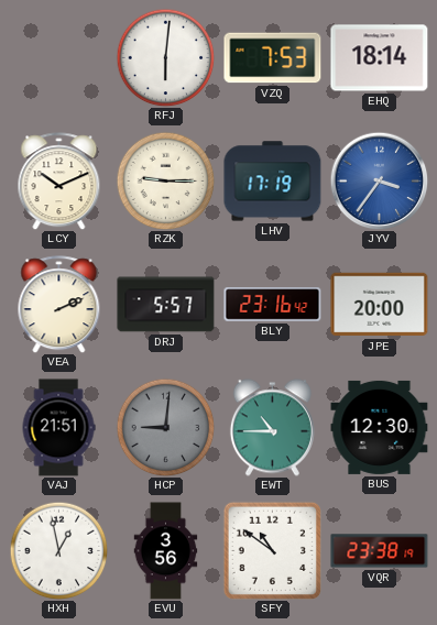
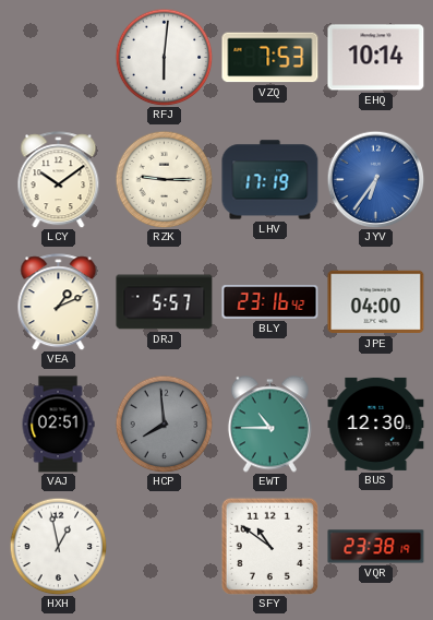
EHQ: 18:14 -> 10:14 (376, 58)
LCY: 10:11 -> 10:09 (59, 180)
JYV: 3:36 -> 6:36 (375, 179)
VEA: 2:11 -> 1:11 (59, 302)
JPE: 20:00 -> 04:00 (376, 302)
VAJ: 21:51 -> 02:51 (58, 425)
HCP: 9:01 -> 7:59 (164, 424)
EVU: 3:56 -> none (166, 551)
